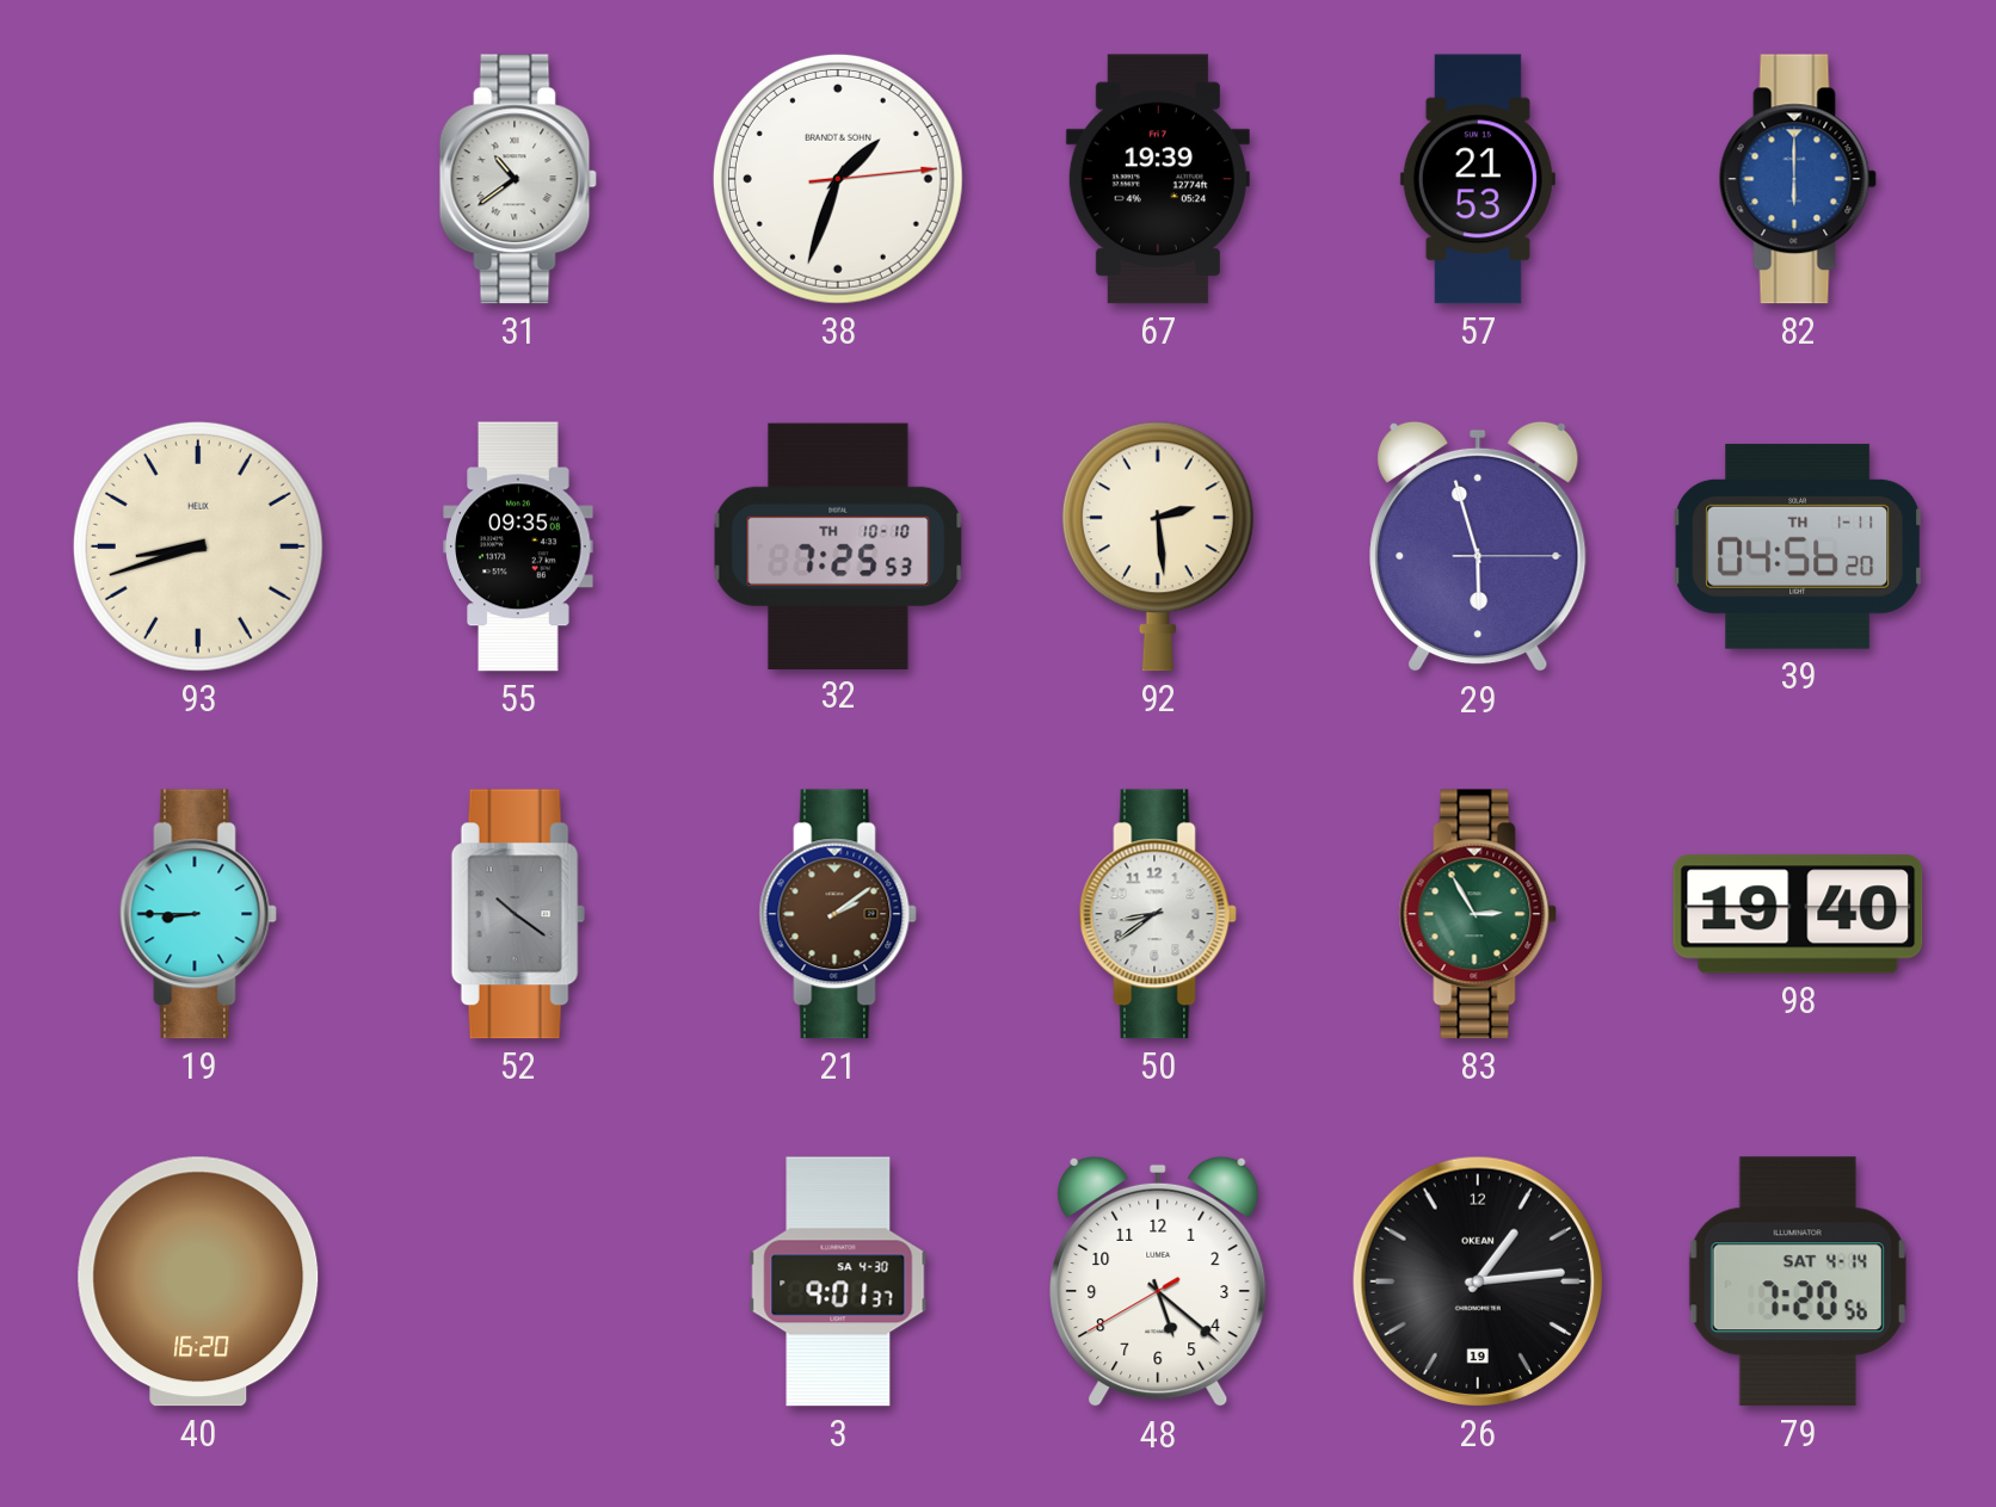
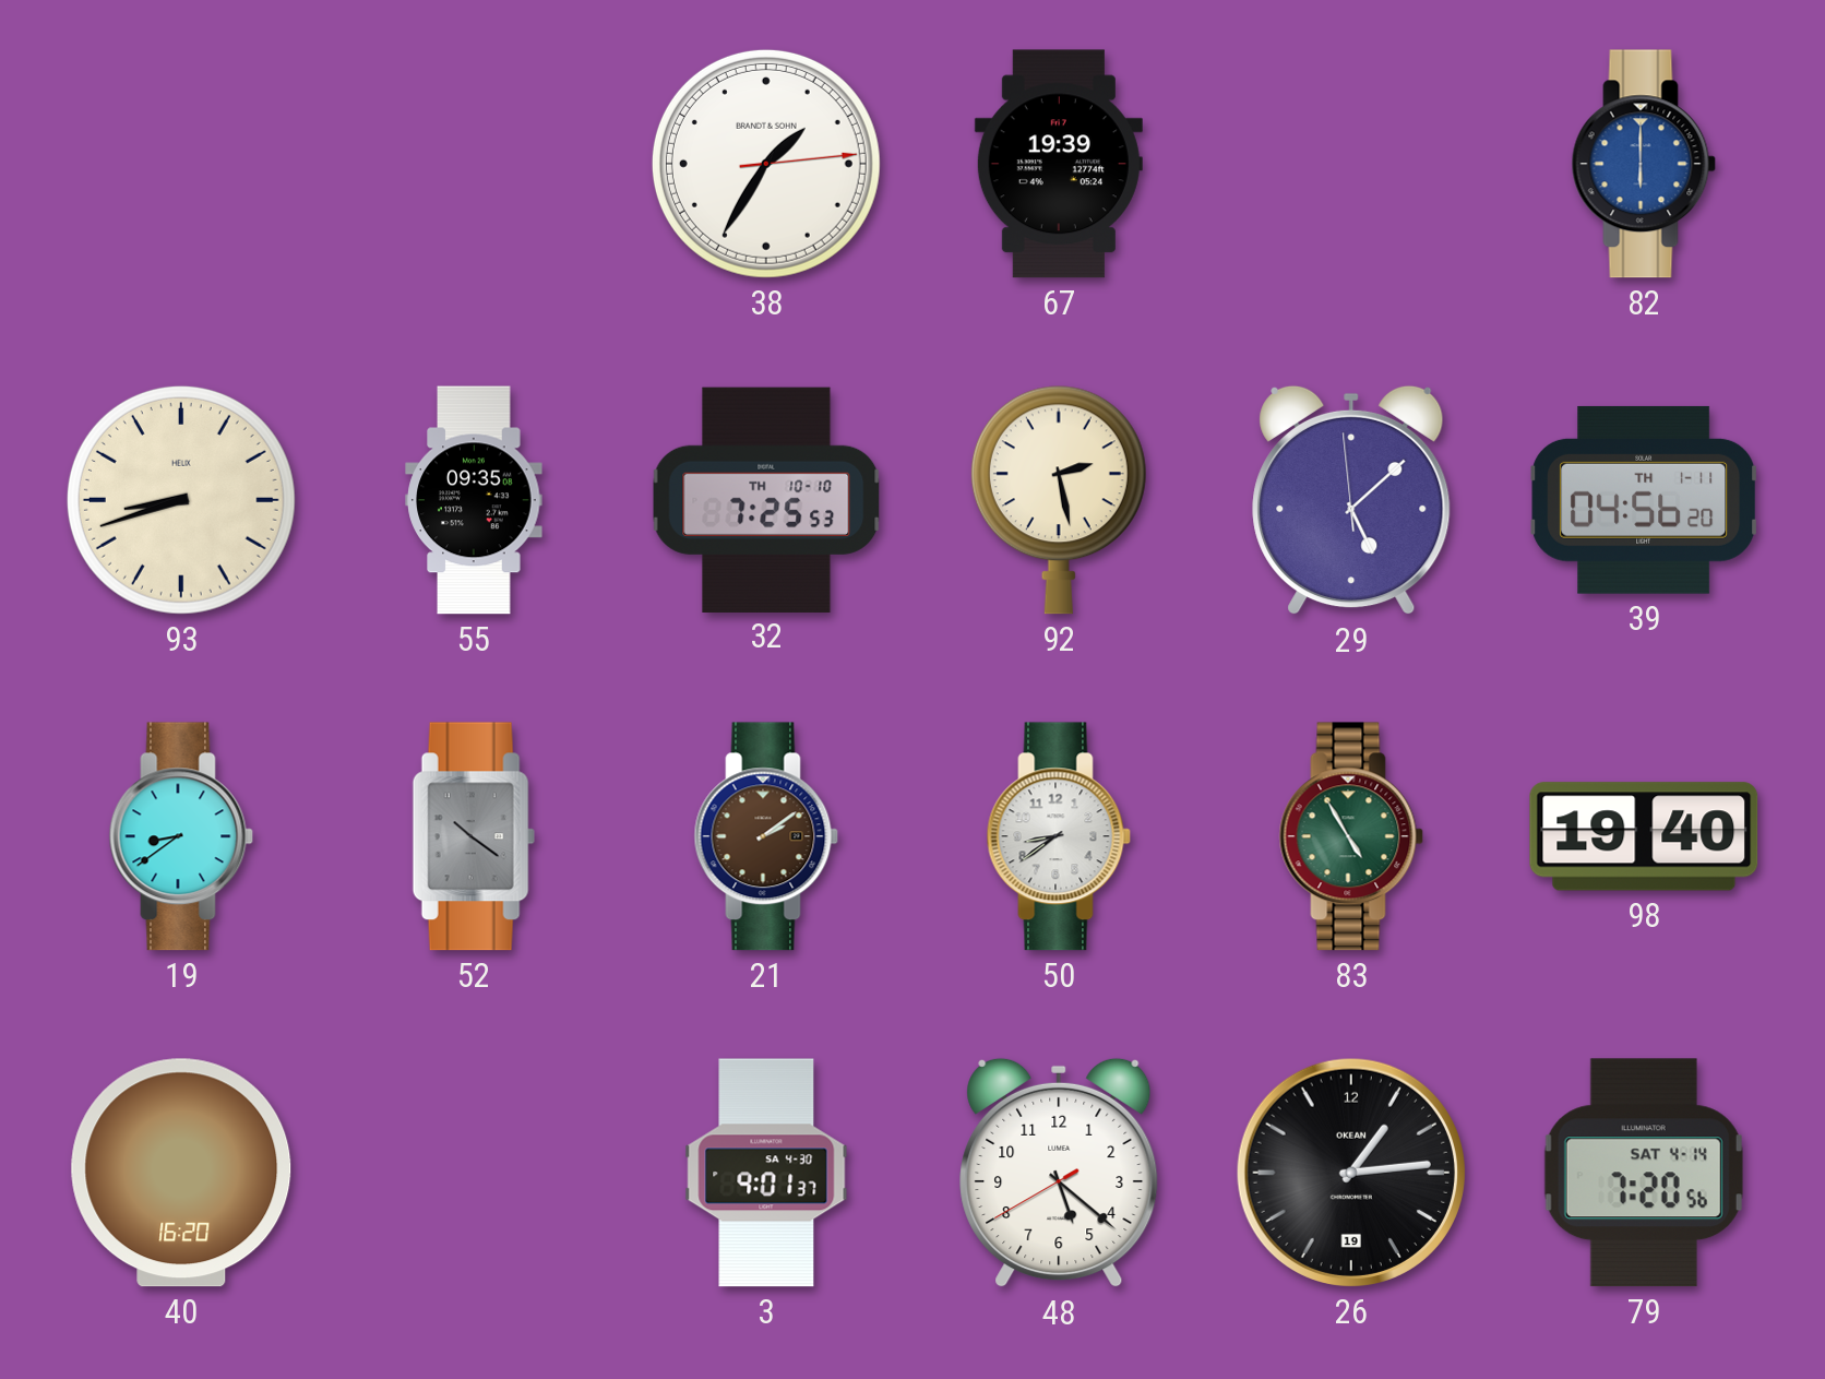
31: 10:39 -> none (518, 179)
38: 1:33 -> 1:35 (766, 164)
57: 21:53 -> none (1478, 179)
92: 2:29 -> 2:28 (1059, 500)
29: 5:57 -> 5:07 (1351, 500)
19: 8:45 -> 8:39 (181, 836)
83: 2:55 -> 4:55 (1351, 836)
